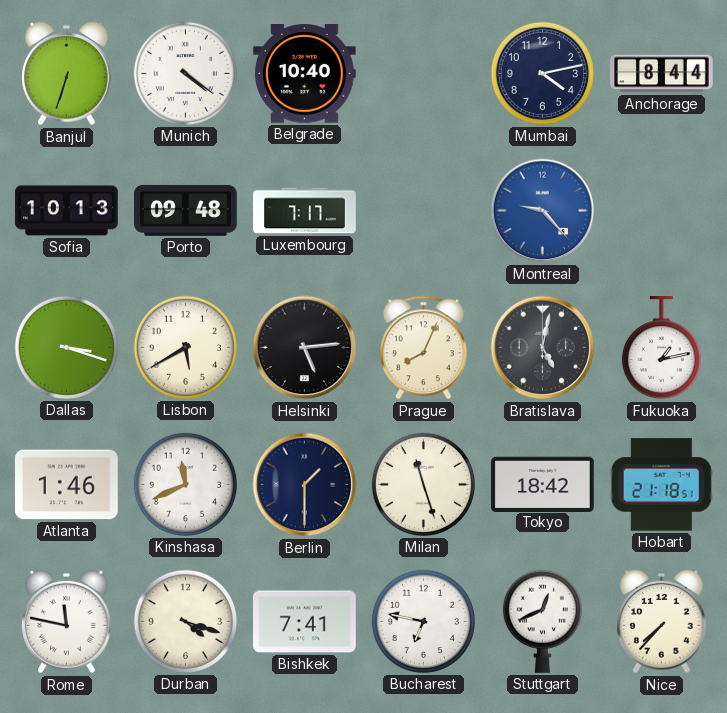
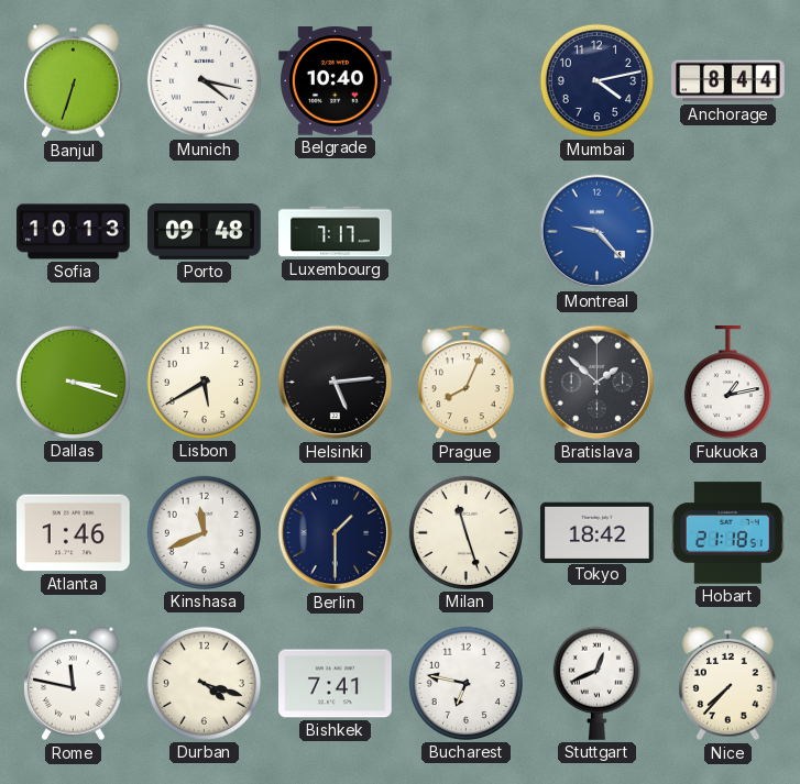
Munich: 4:21 -> 4:17 (204, 80)
Bratislava: 5:02 -> 1:52 (598, 383)
